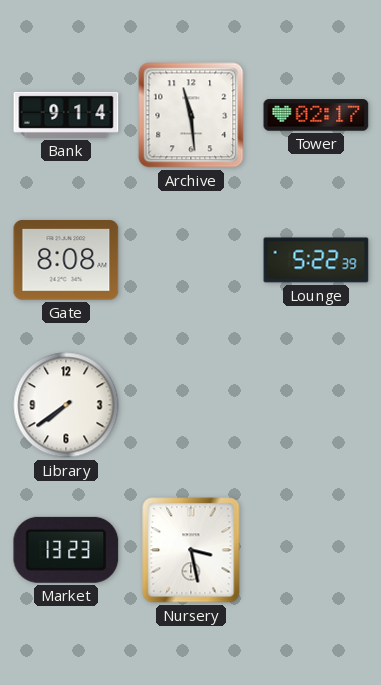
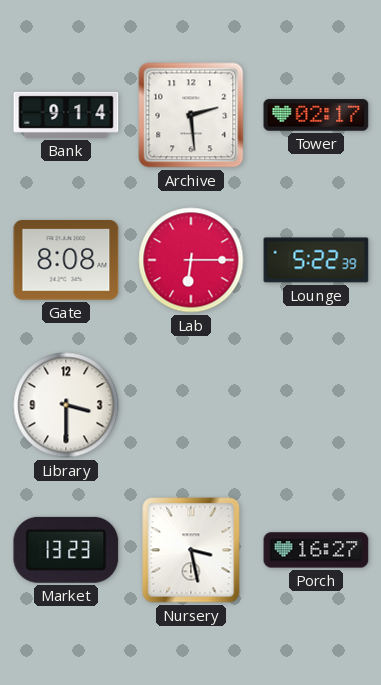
Archive: 11:29 -> 2:29 (191, 115)
Lab: none -> 6:15 (191, 260)
Library: 7:39 -> 3:30 (66, 405)
Porch: none -> 16:27 (316, 550)
